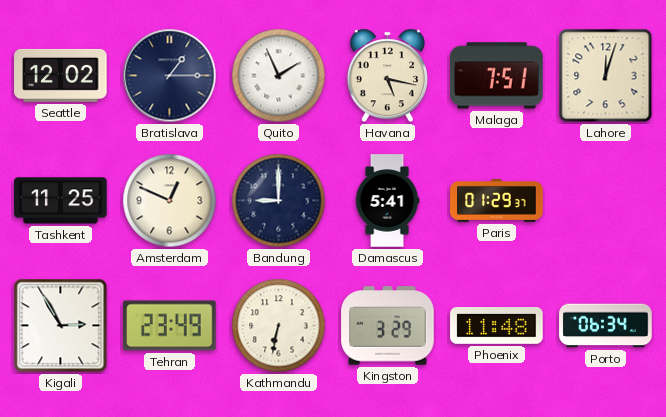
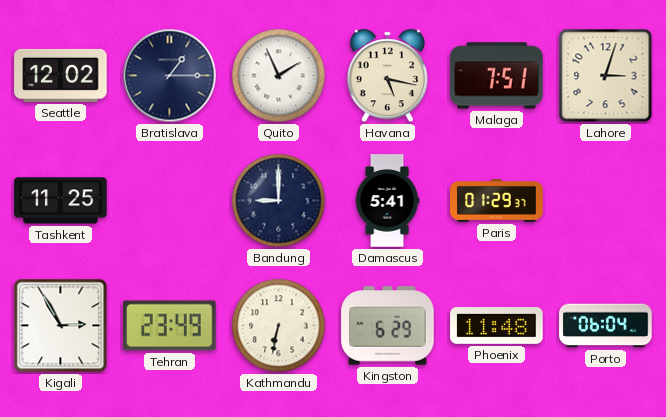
Lahore: 12:03 -> 3:03 (606, 76)
Amsterdam: 12:49 -> none (170, 201)
Kingston: 3:29 -> 6:29 (388, 326)
Porto: 06:34 -> 06:04 (606, 326)
